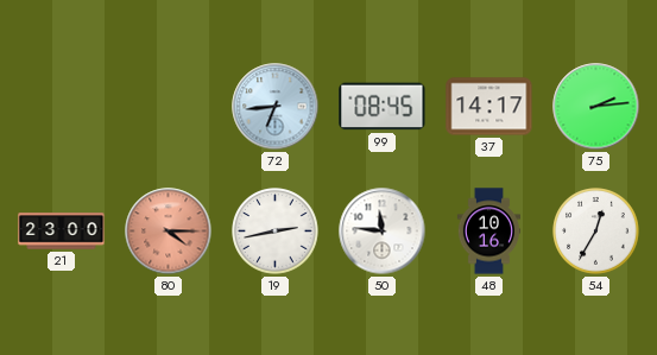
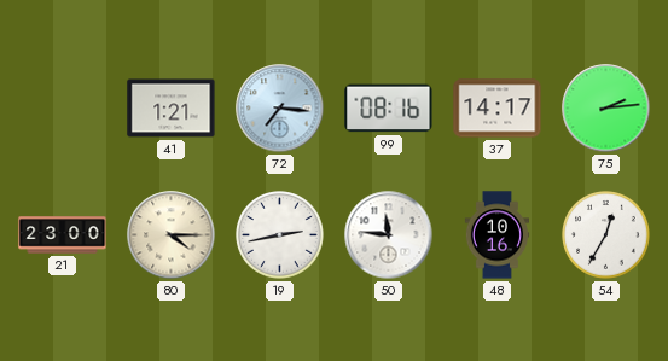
41: none -> 1:21 (172, 109)
72: 6:44 -> 7:16 (280, 109)
99: 08:45 -> 08:16 (389, 109)
80 dial: salmon -> cream (172, 235)
